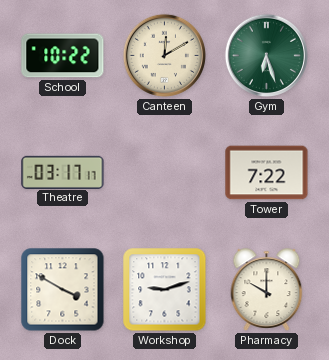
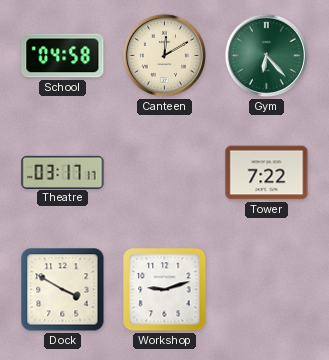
School: 10:22 -> 04:58 (63, 56)
Gym: 6:27 -> 6:23 (266, 55)
Pharmacy: 10:00 -> none (267, 290)
